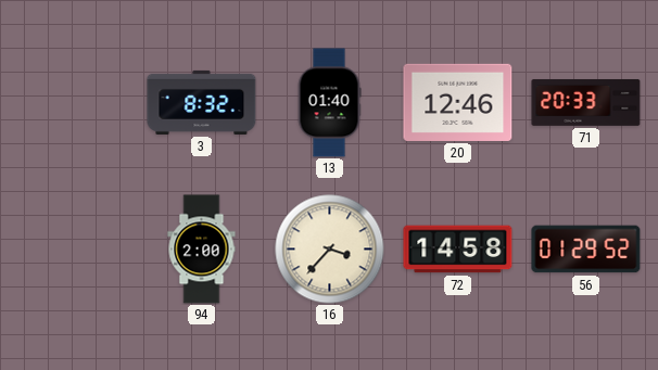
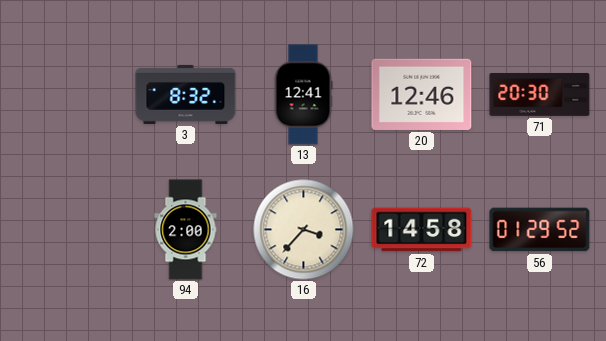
13: 01:40 -> 12:41 (303, 95)
71: 20:33 -> 20:30 (540, 94)
